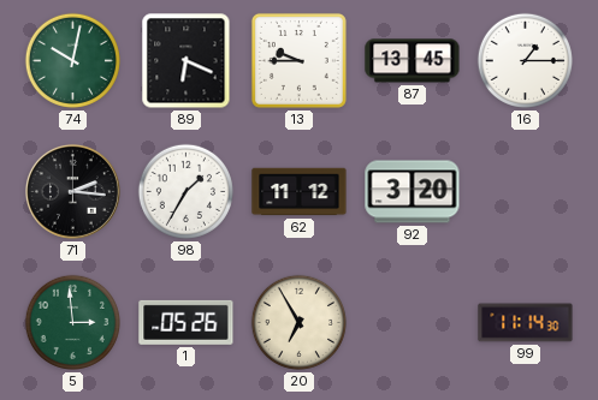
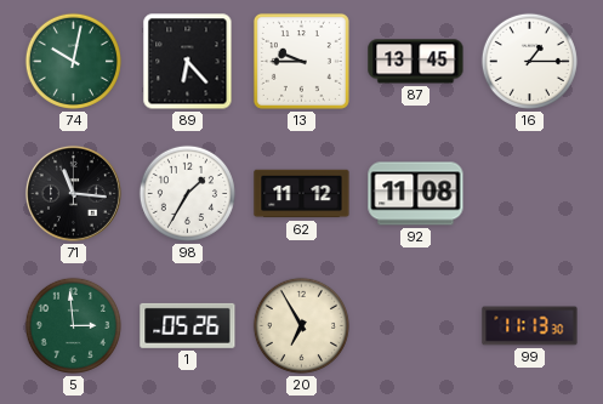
89: 6:19 -> 6:23 (188, 62)
71: 2:16 -> 11:16 (73, 193)
92: 3:20 -> 11:08 (416, 194)
99: 11:14 -> 11:13 (530, 326)
